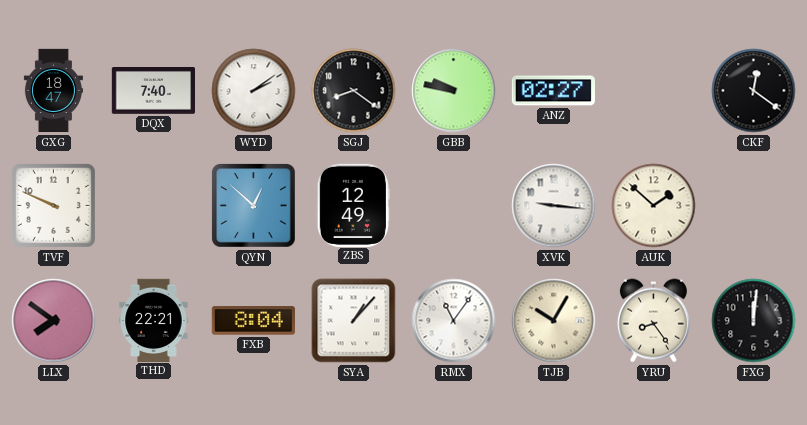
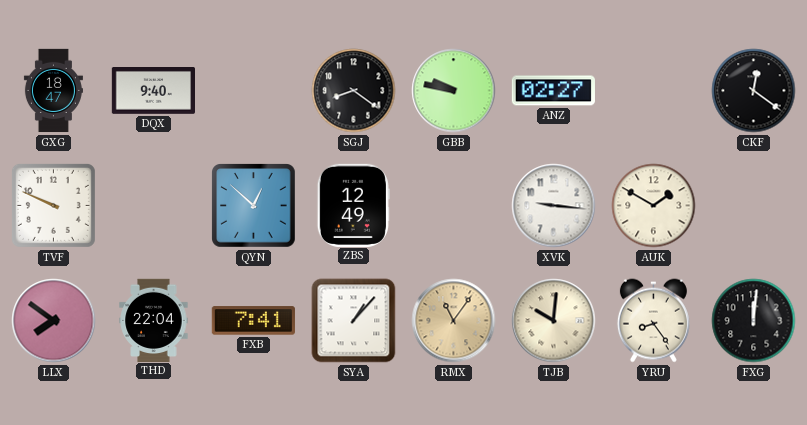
DQX: 7:40 -> 9:40 (153, 91)
WYD: 2:09 -> none (254, 91)
AUK: 1:52 -> 1:50 (654, 206)
THD: 22:21 -> 22:04 (154, 320)
FXB: 8:04 -> 7:41 (253, 321)
RMX dial: white -> champagne (454, 321)
TJB: 10:05 -> 10:01 (554, 321)
